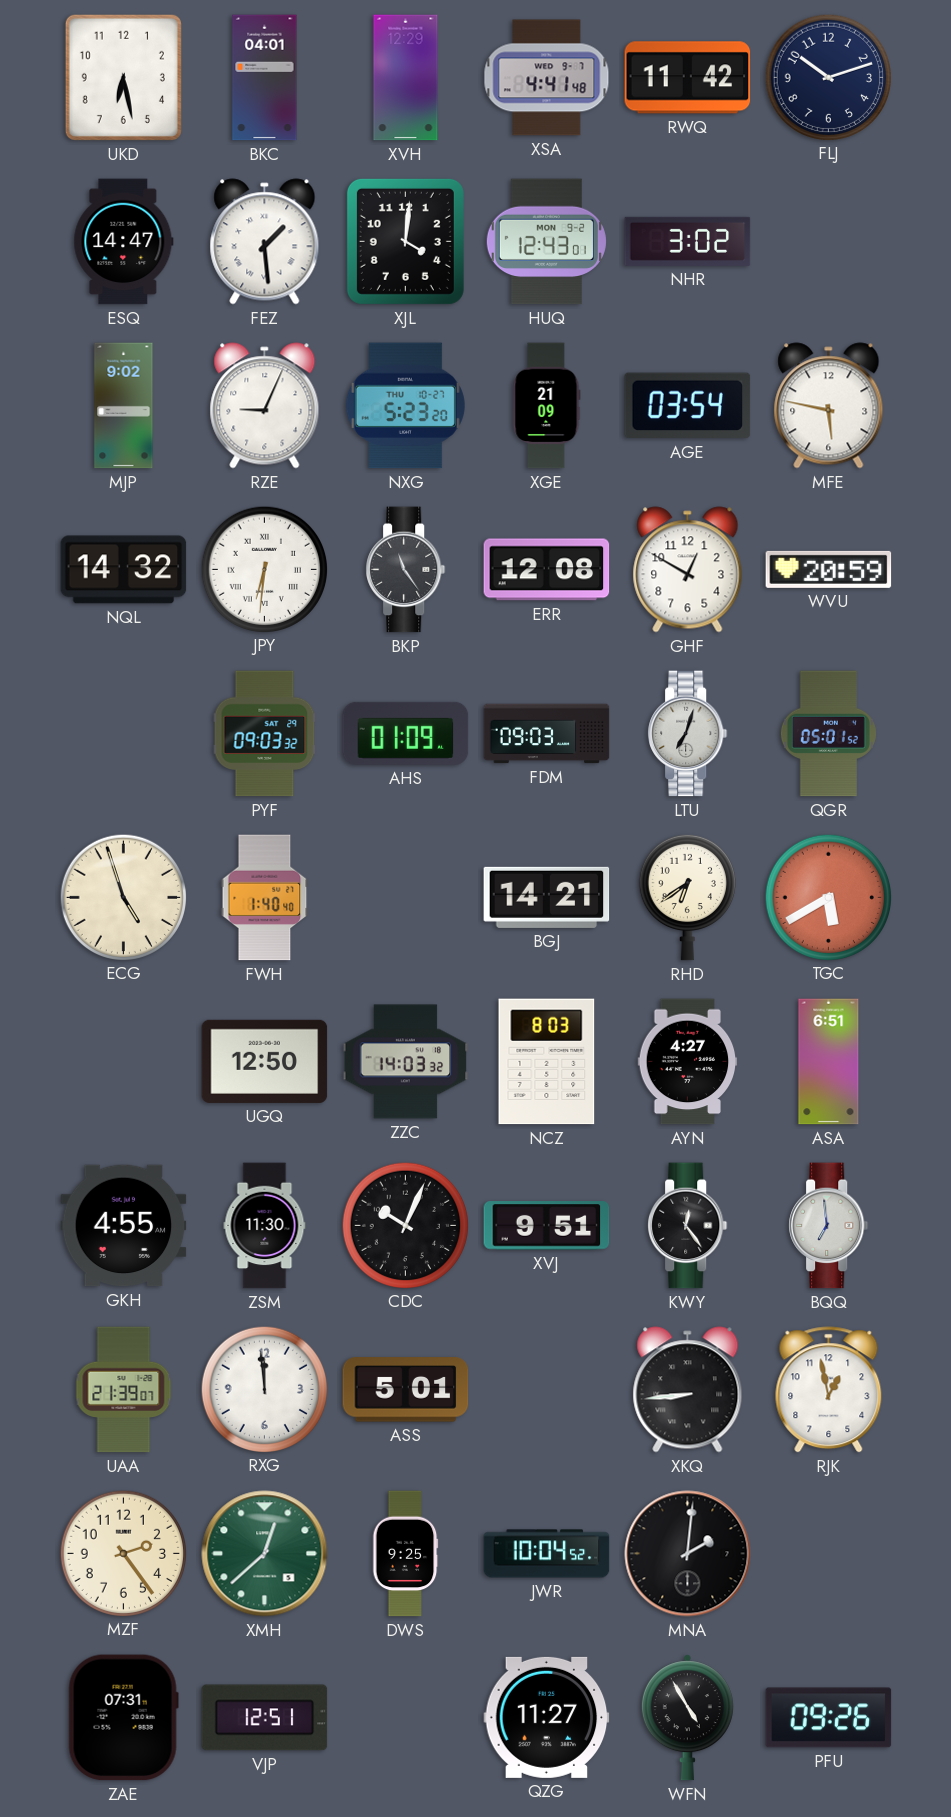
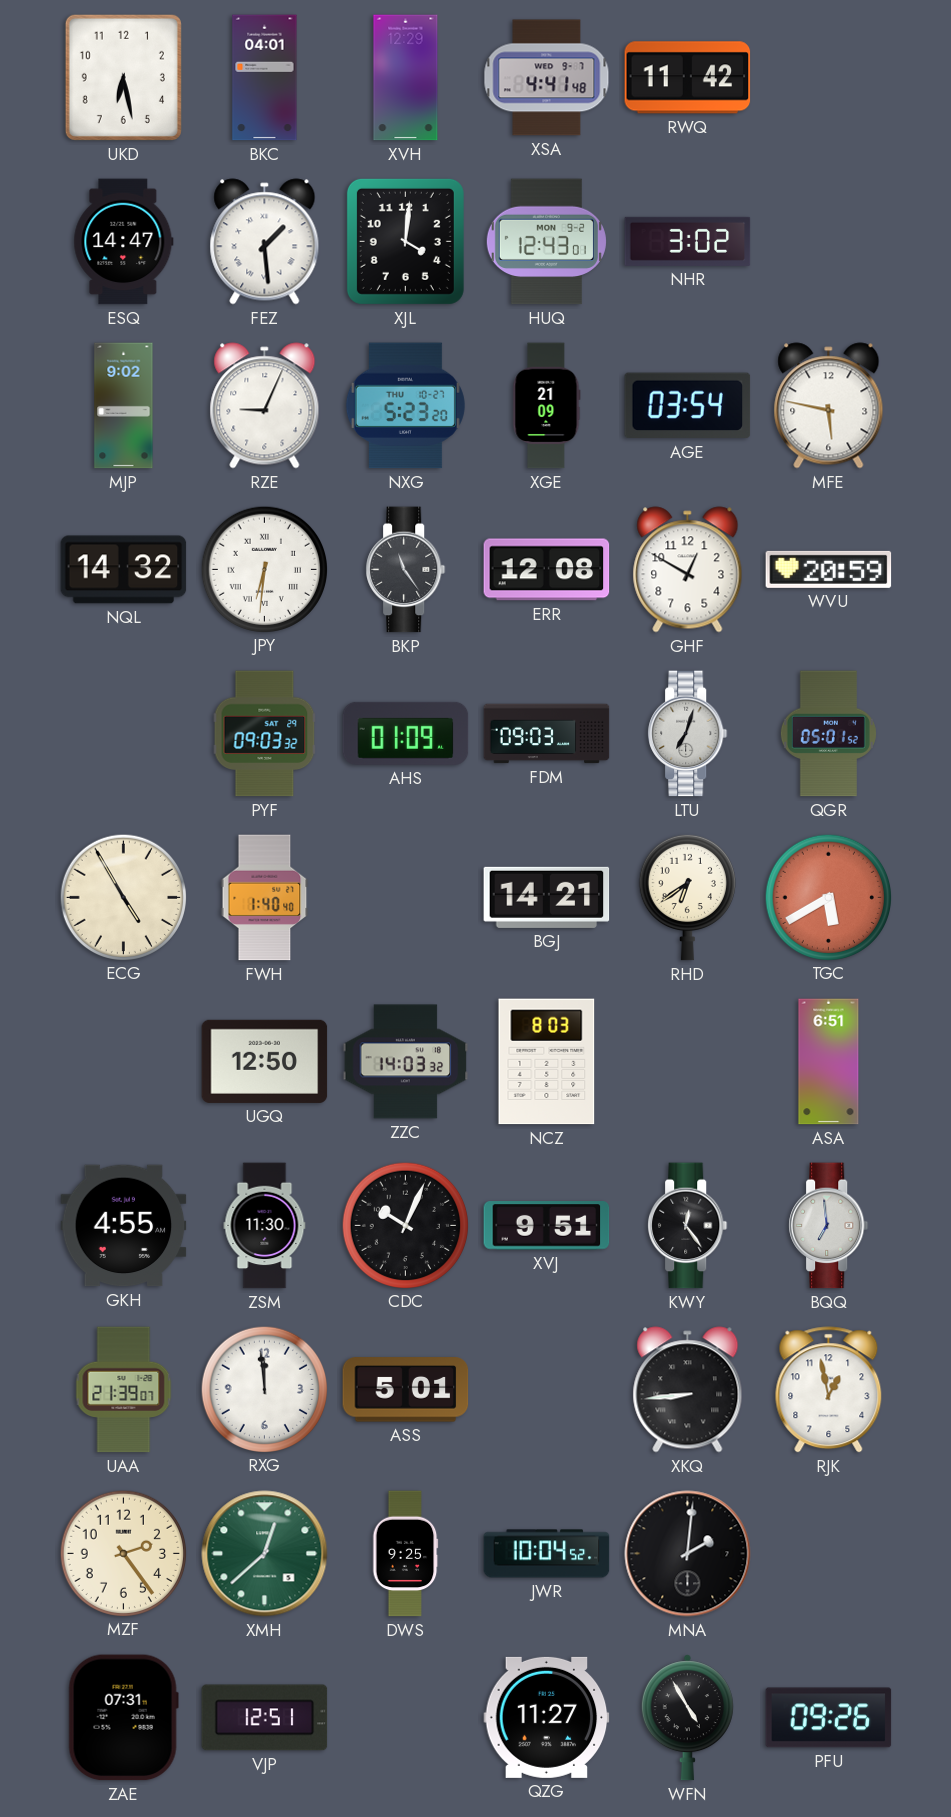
FLJ: 10:12 -> none (828, 77)
ECG: 4:57 -> 4:55 (123, 897)
AYN: 4:27 -> none (688, 1062)
